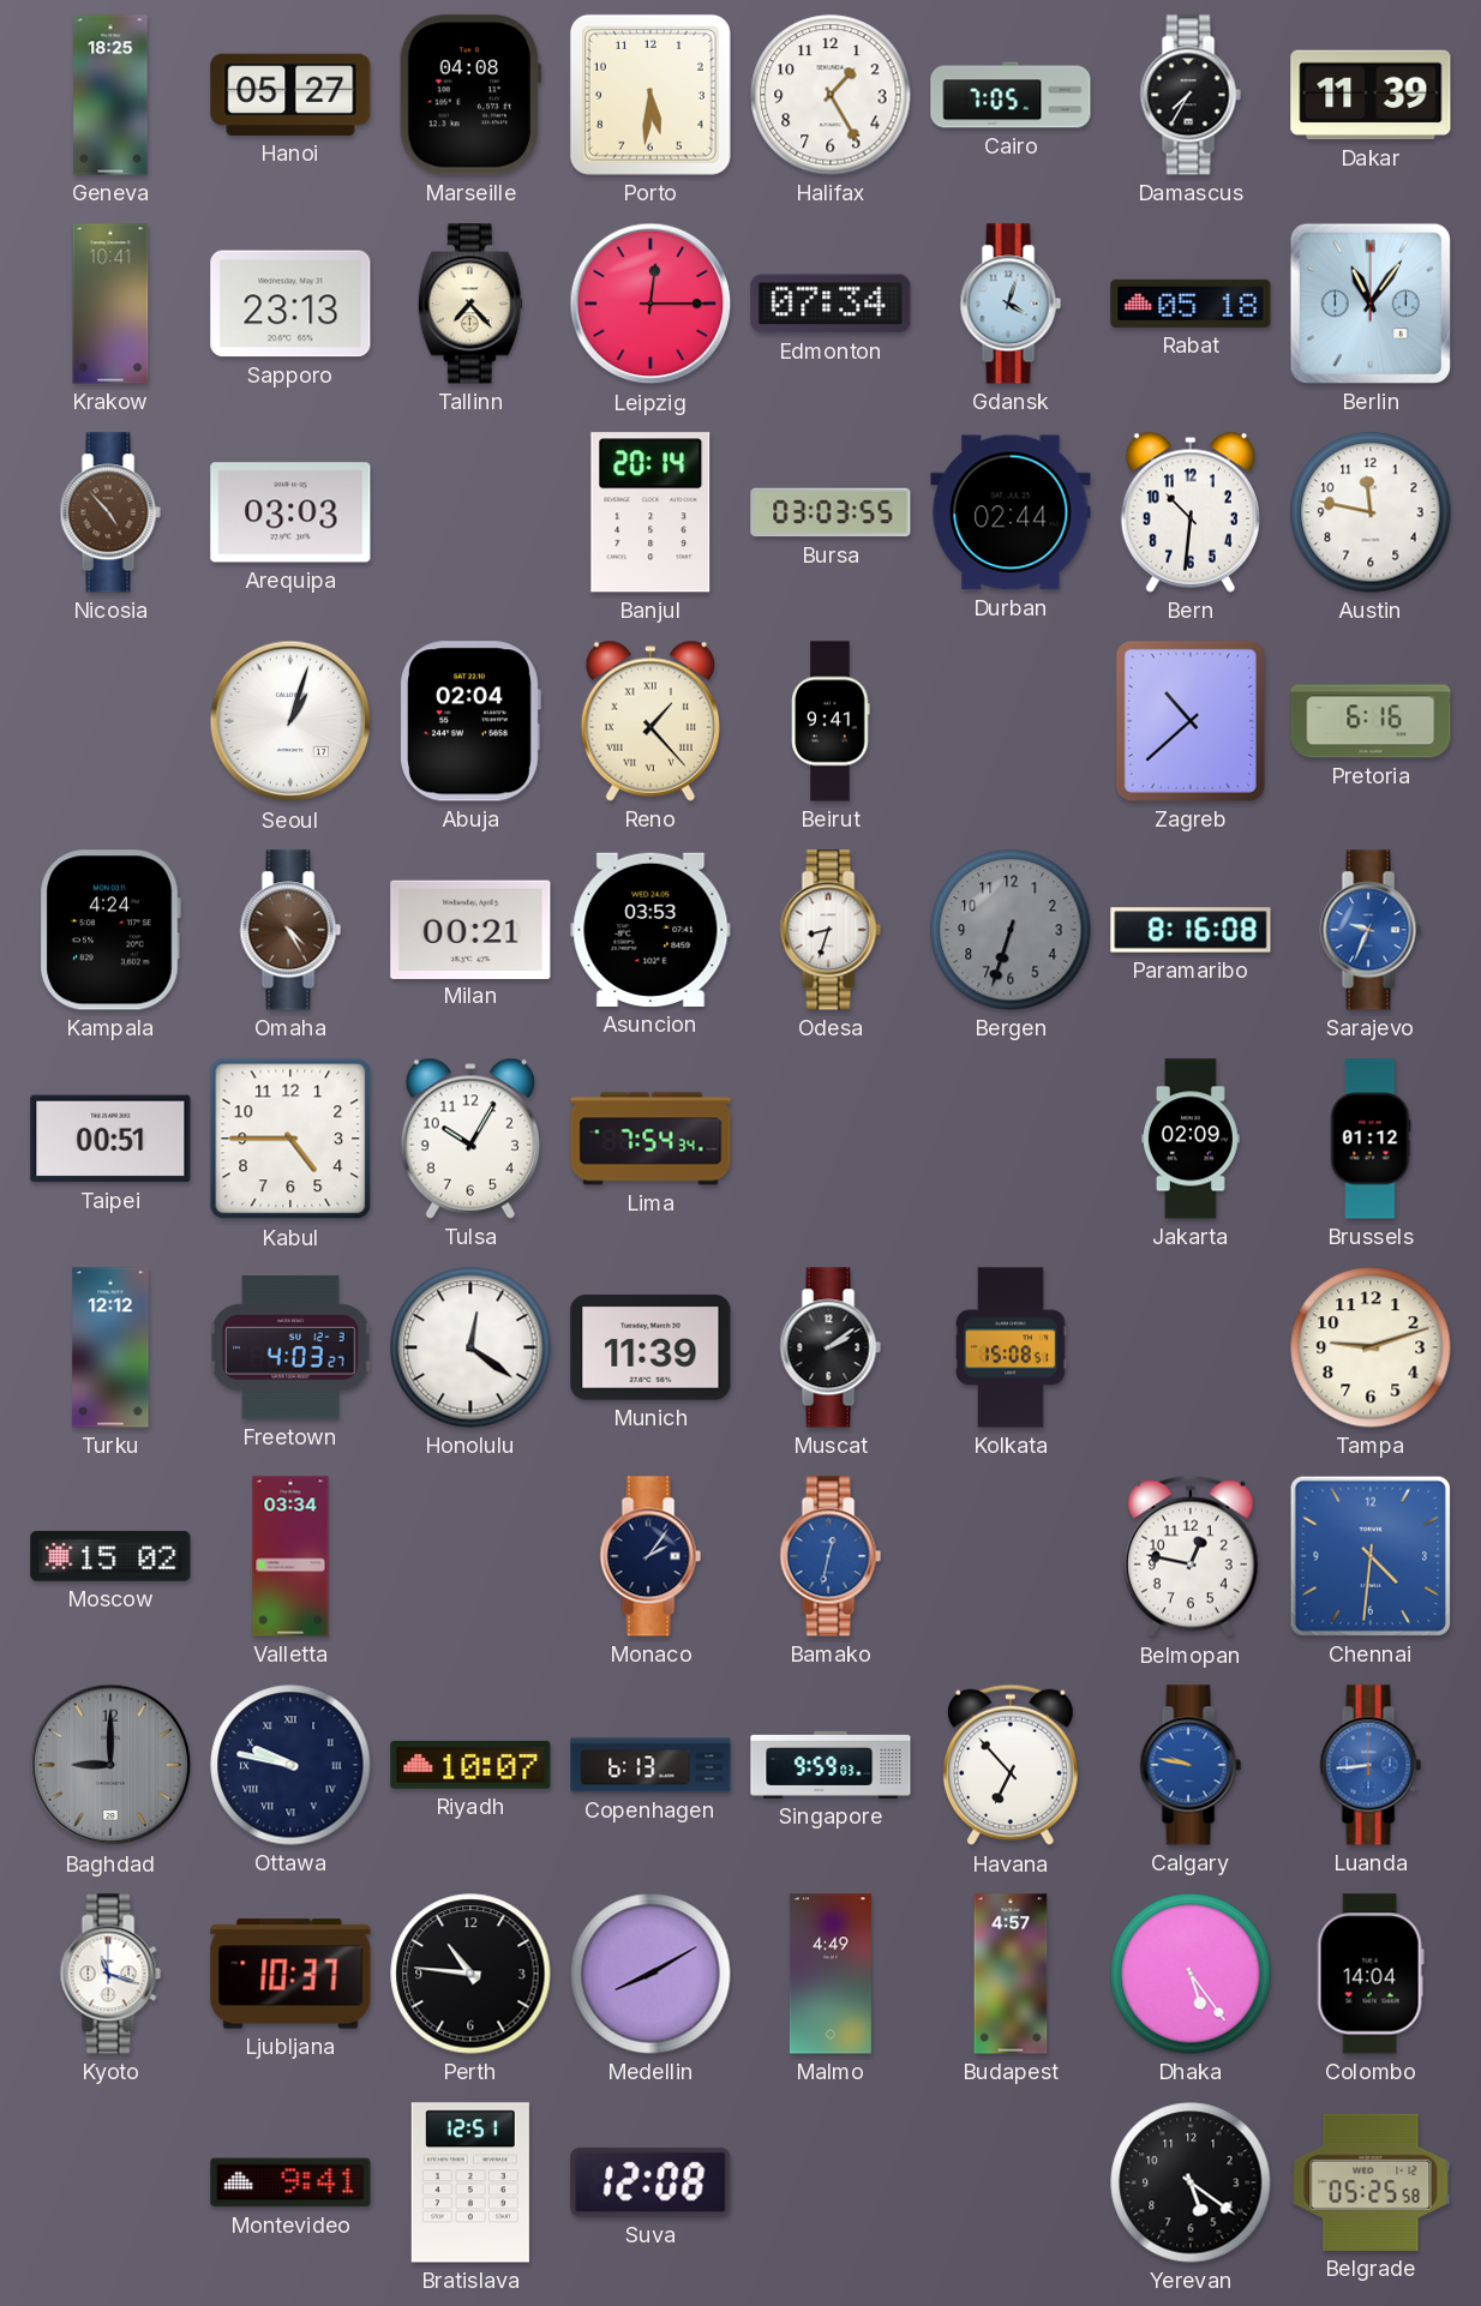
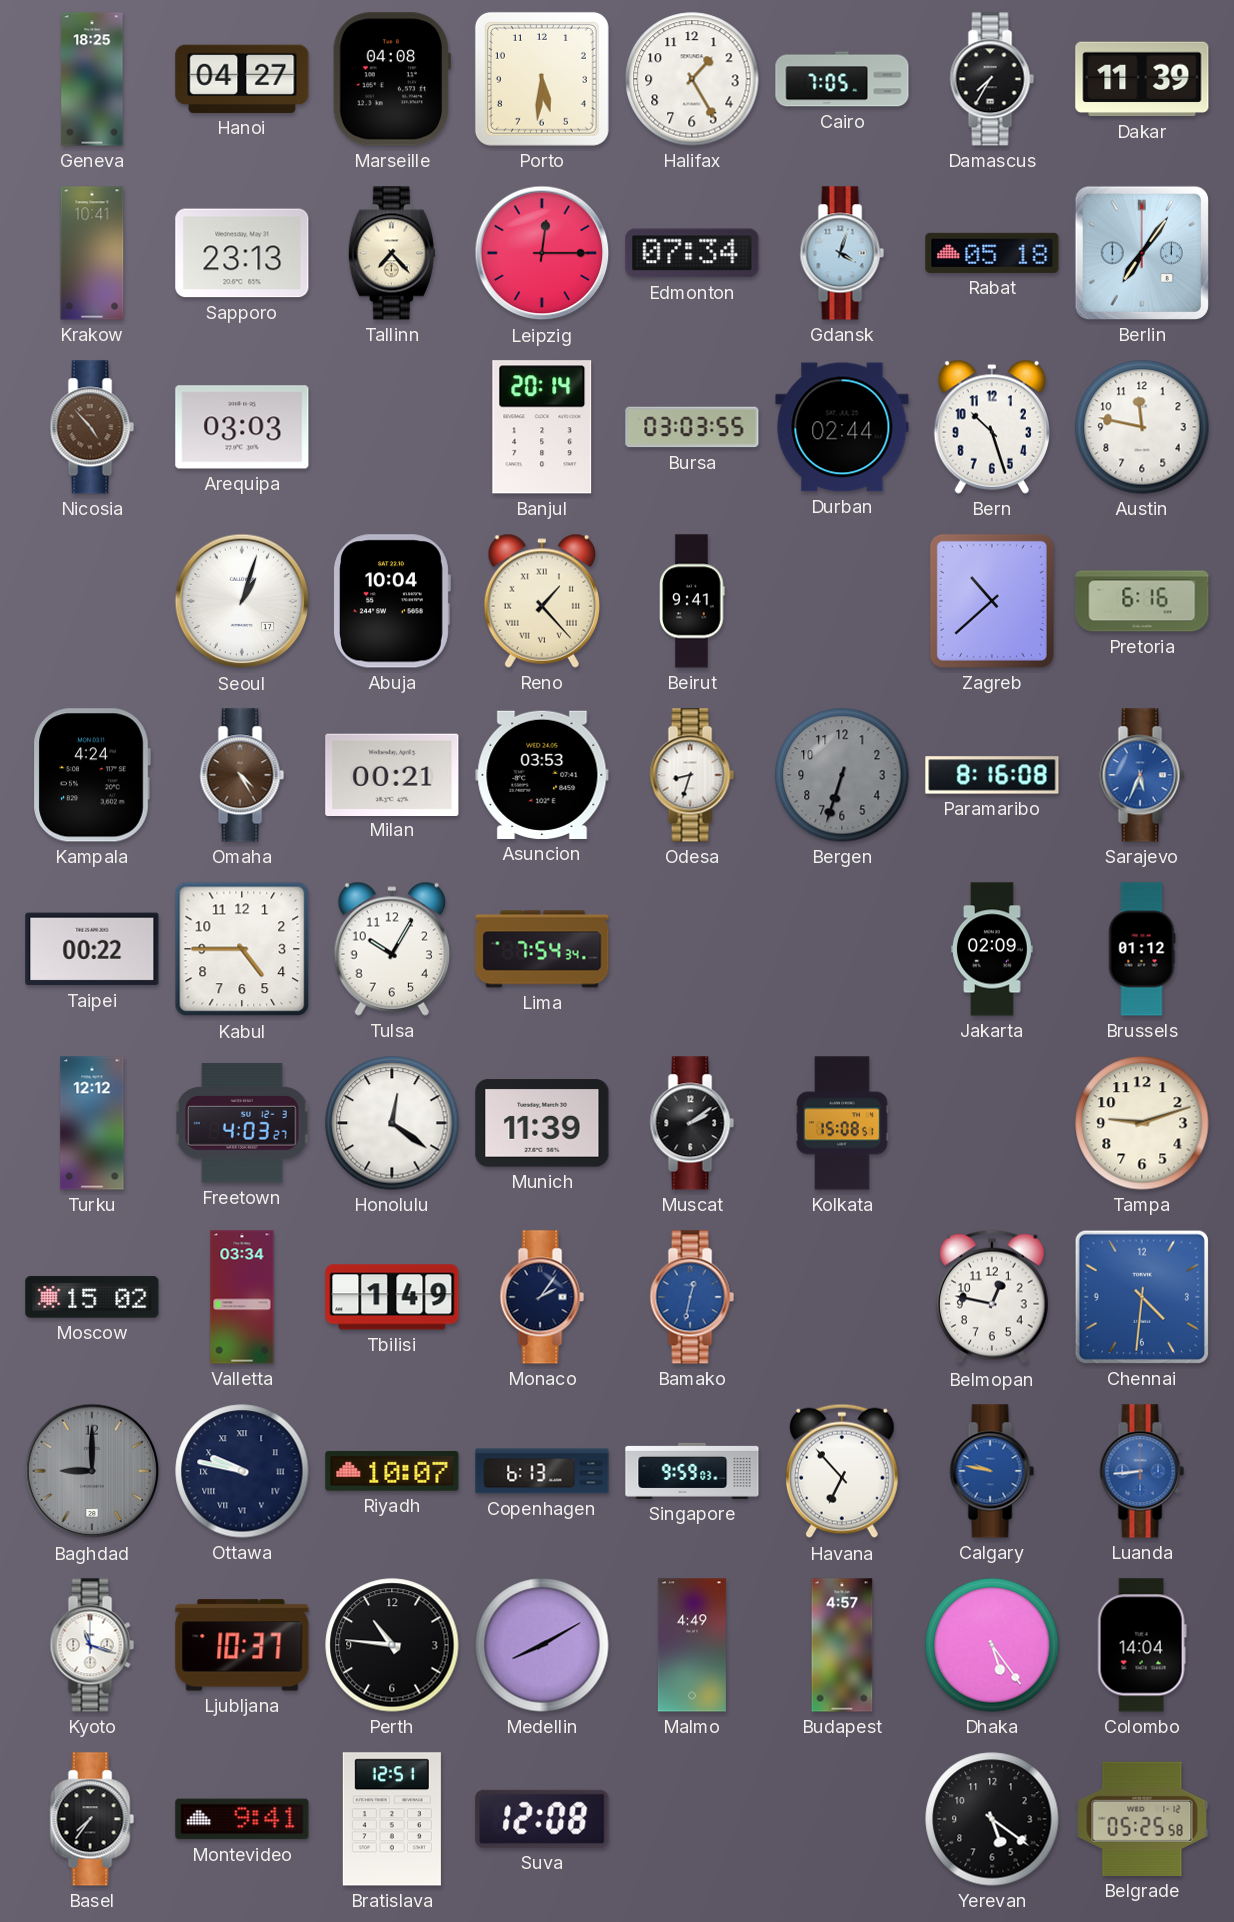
Hanoi: 05:27 -> 04:27 (242, 79)
Berlin: 11:06 -> 7:06 (1142, 253)
Bern: 10:31 -> 10:27 (992, 427)
Abuja: 02:04 -> 10:04 (392, 601)
Sarajevo: 9:34 -> 5:34 (1142, 775)
Taipei: 00:51 -> 00:22 (92, 949)
Tbilisi: none -> 1:49 (392, 1297)
Basel: none -> 7:36 (92, 1819)
